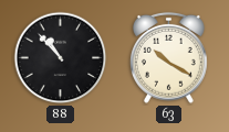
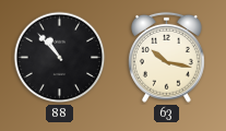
63: 10:20 -> 10:17 (166, 57)
